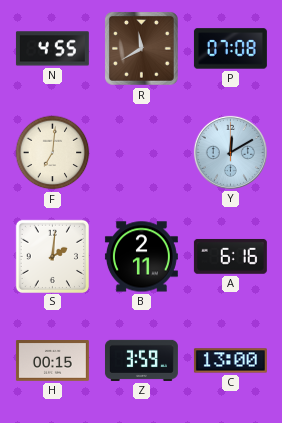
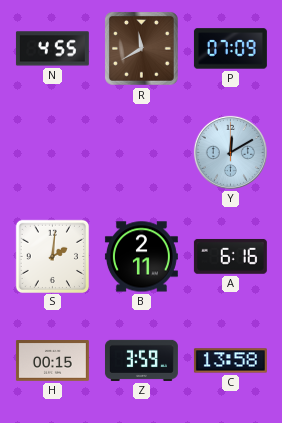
P: 07:08 -> 07:09 (230, 49)
F: 7:01 -> none (53, 153)
C: 13:00 -> 13:58 (230, 361)
